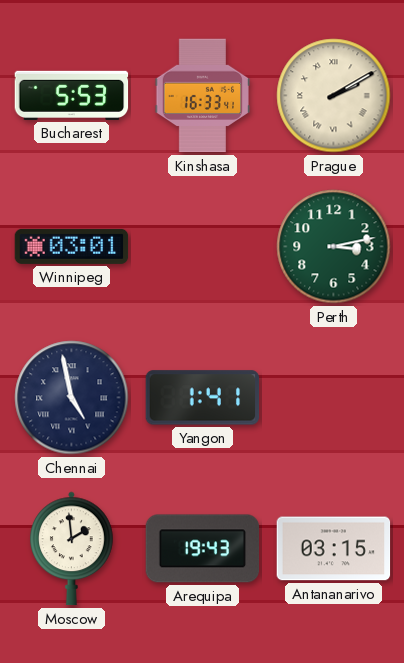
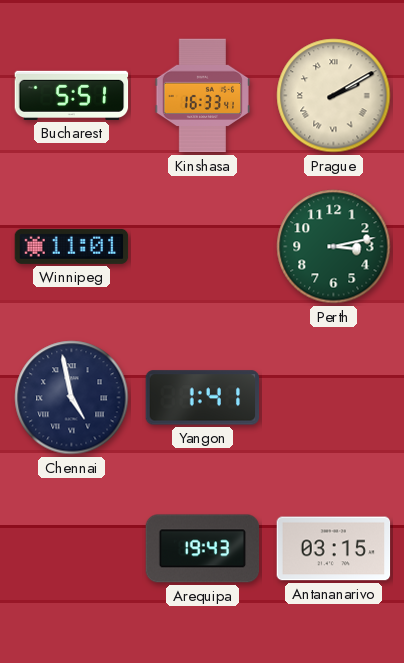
Bucharest: 5:53 -> 5:51 (72, 95)
Winnipeg: 03:01 -> 11:01 (72, 246)
Moscow: 1:59 -> none (72, 549)
